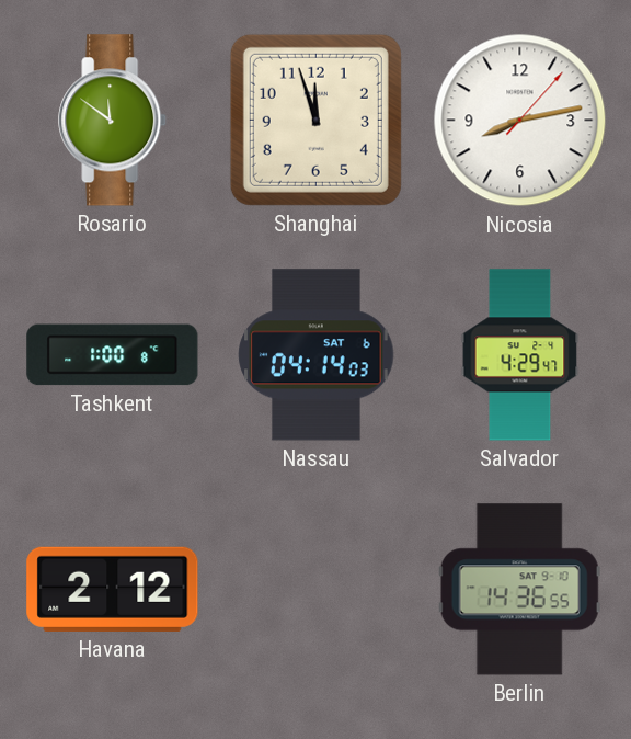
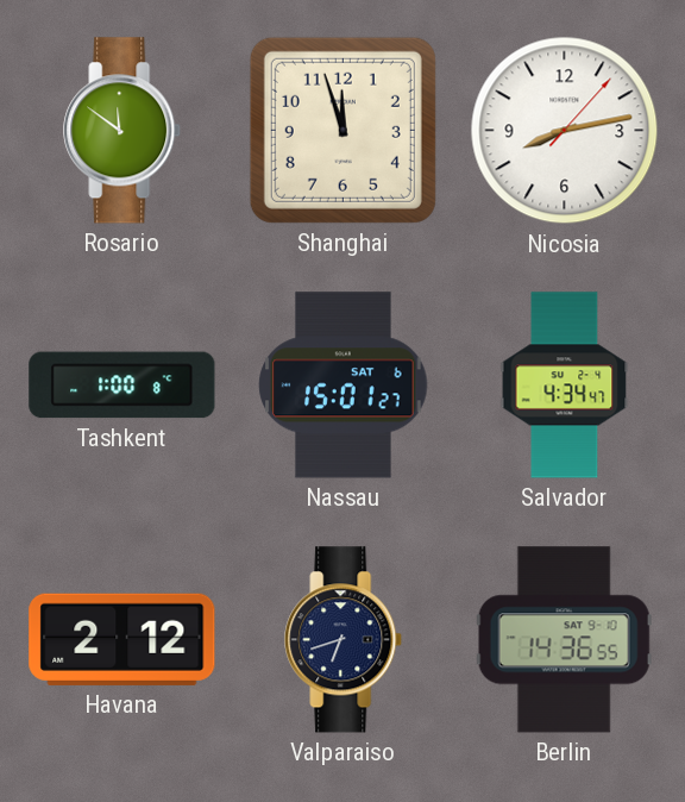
Nassau: 04:14 -> 15:01 (344, 386)
Salvador: 4:29 -> 4:34 (565, 386)
Valparaiso: none -> 6:42 (344, 640)
